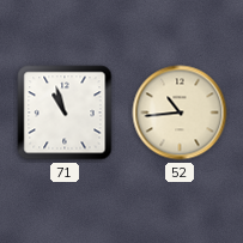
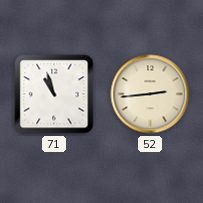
52: 10:44 -> 2:44 (150, 94)
